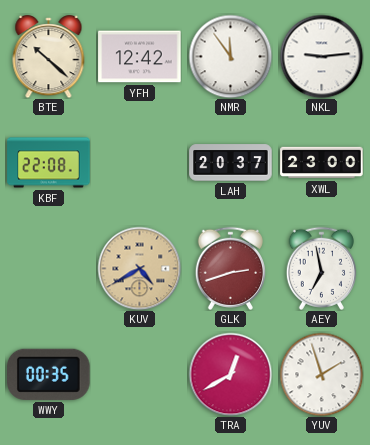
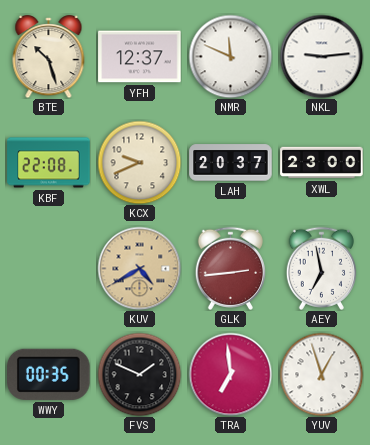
BTE: 10:22 -> 10:27 (49, 57)
YFH: 12:42 -> 12:37 (140, 57)
NMR: 11:54 -> 11:49 (230, 56)
KCX: none -> 9:41 (139, 162)
GLK: 2:42 -> 2:44 (230, 268)
FVS: none -> 1:49 (139, 374)
TRA: 12:40 -> 6:59 (230, 374)
YUV: 1:57 -> 12:57 (321, 374)
